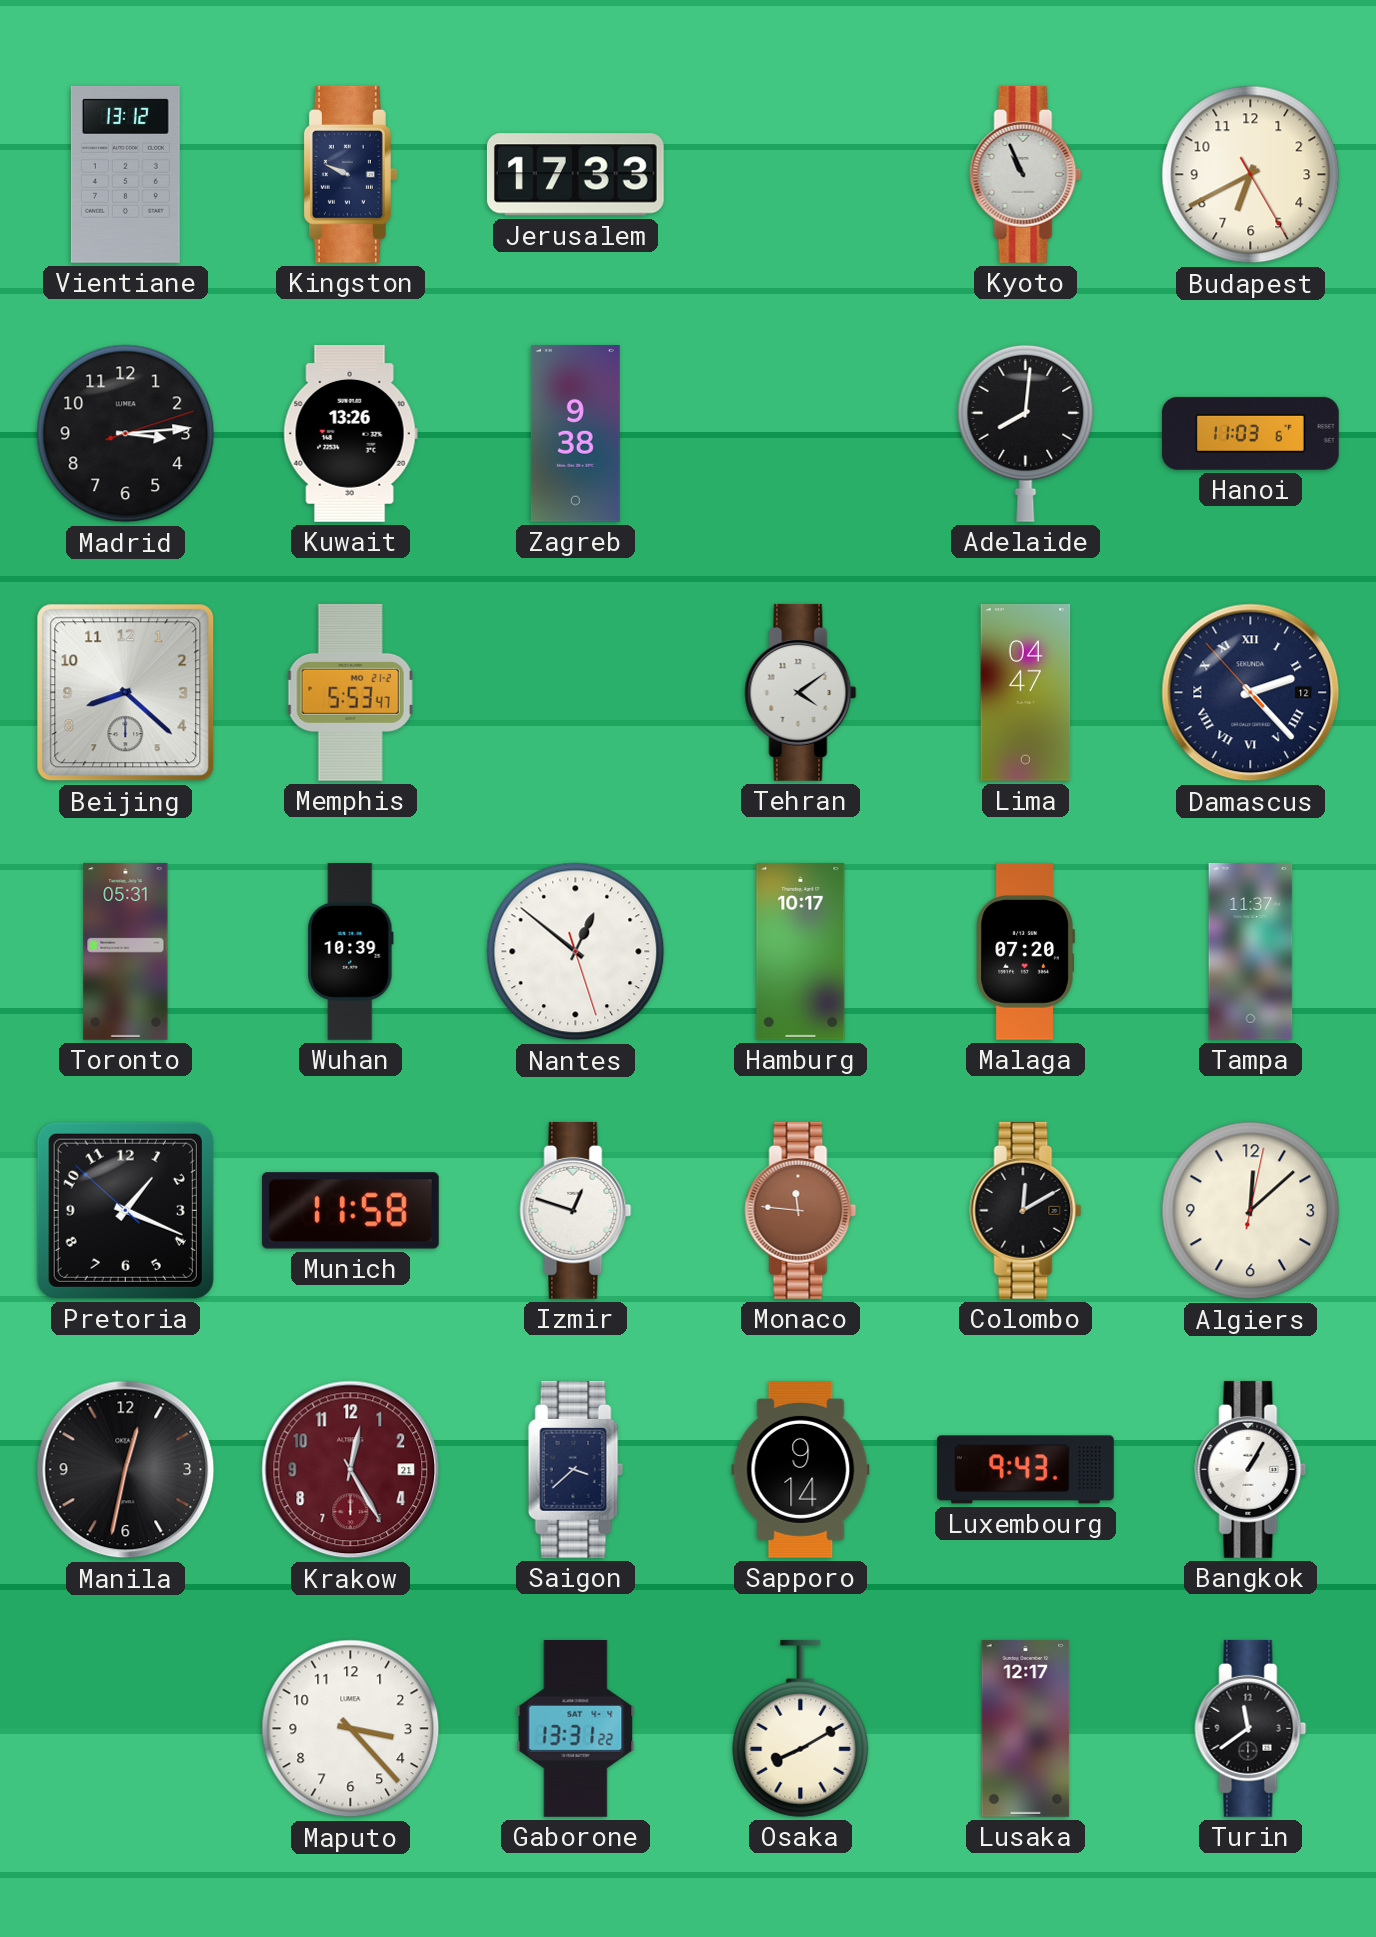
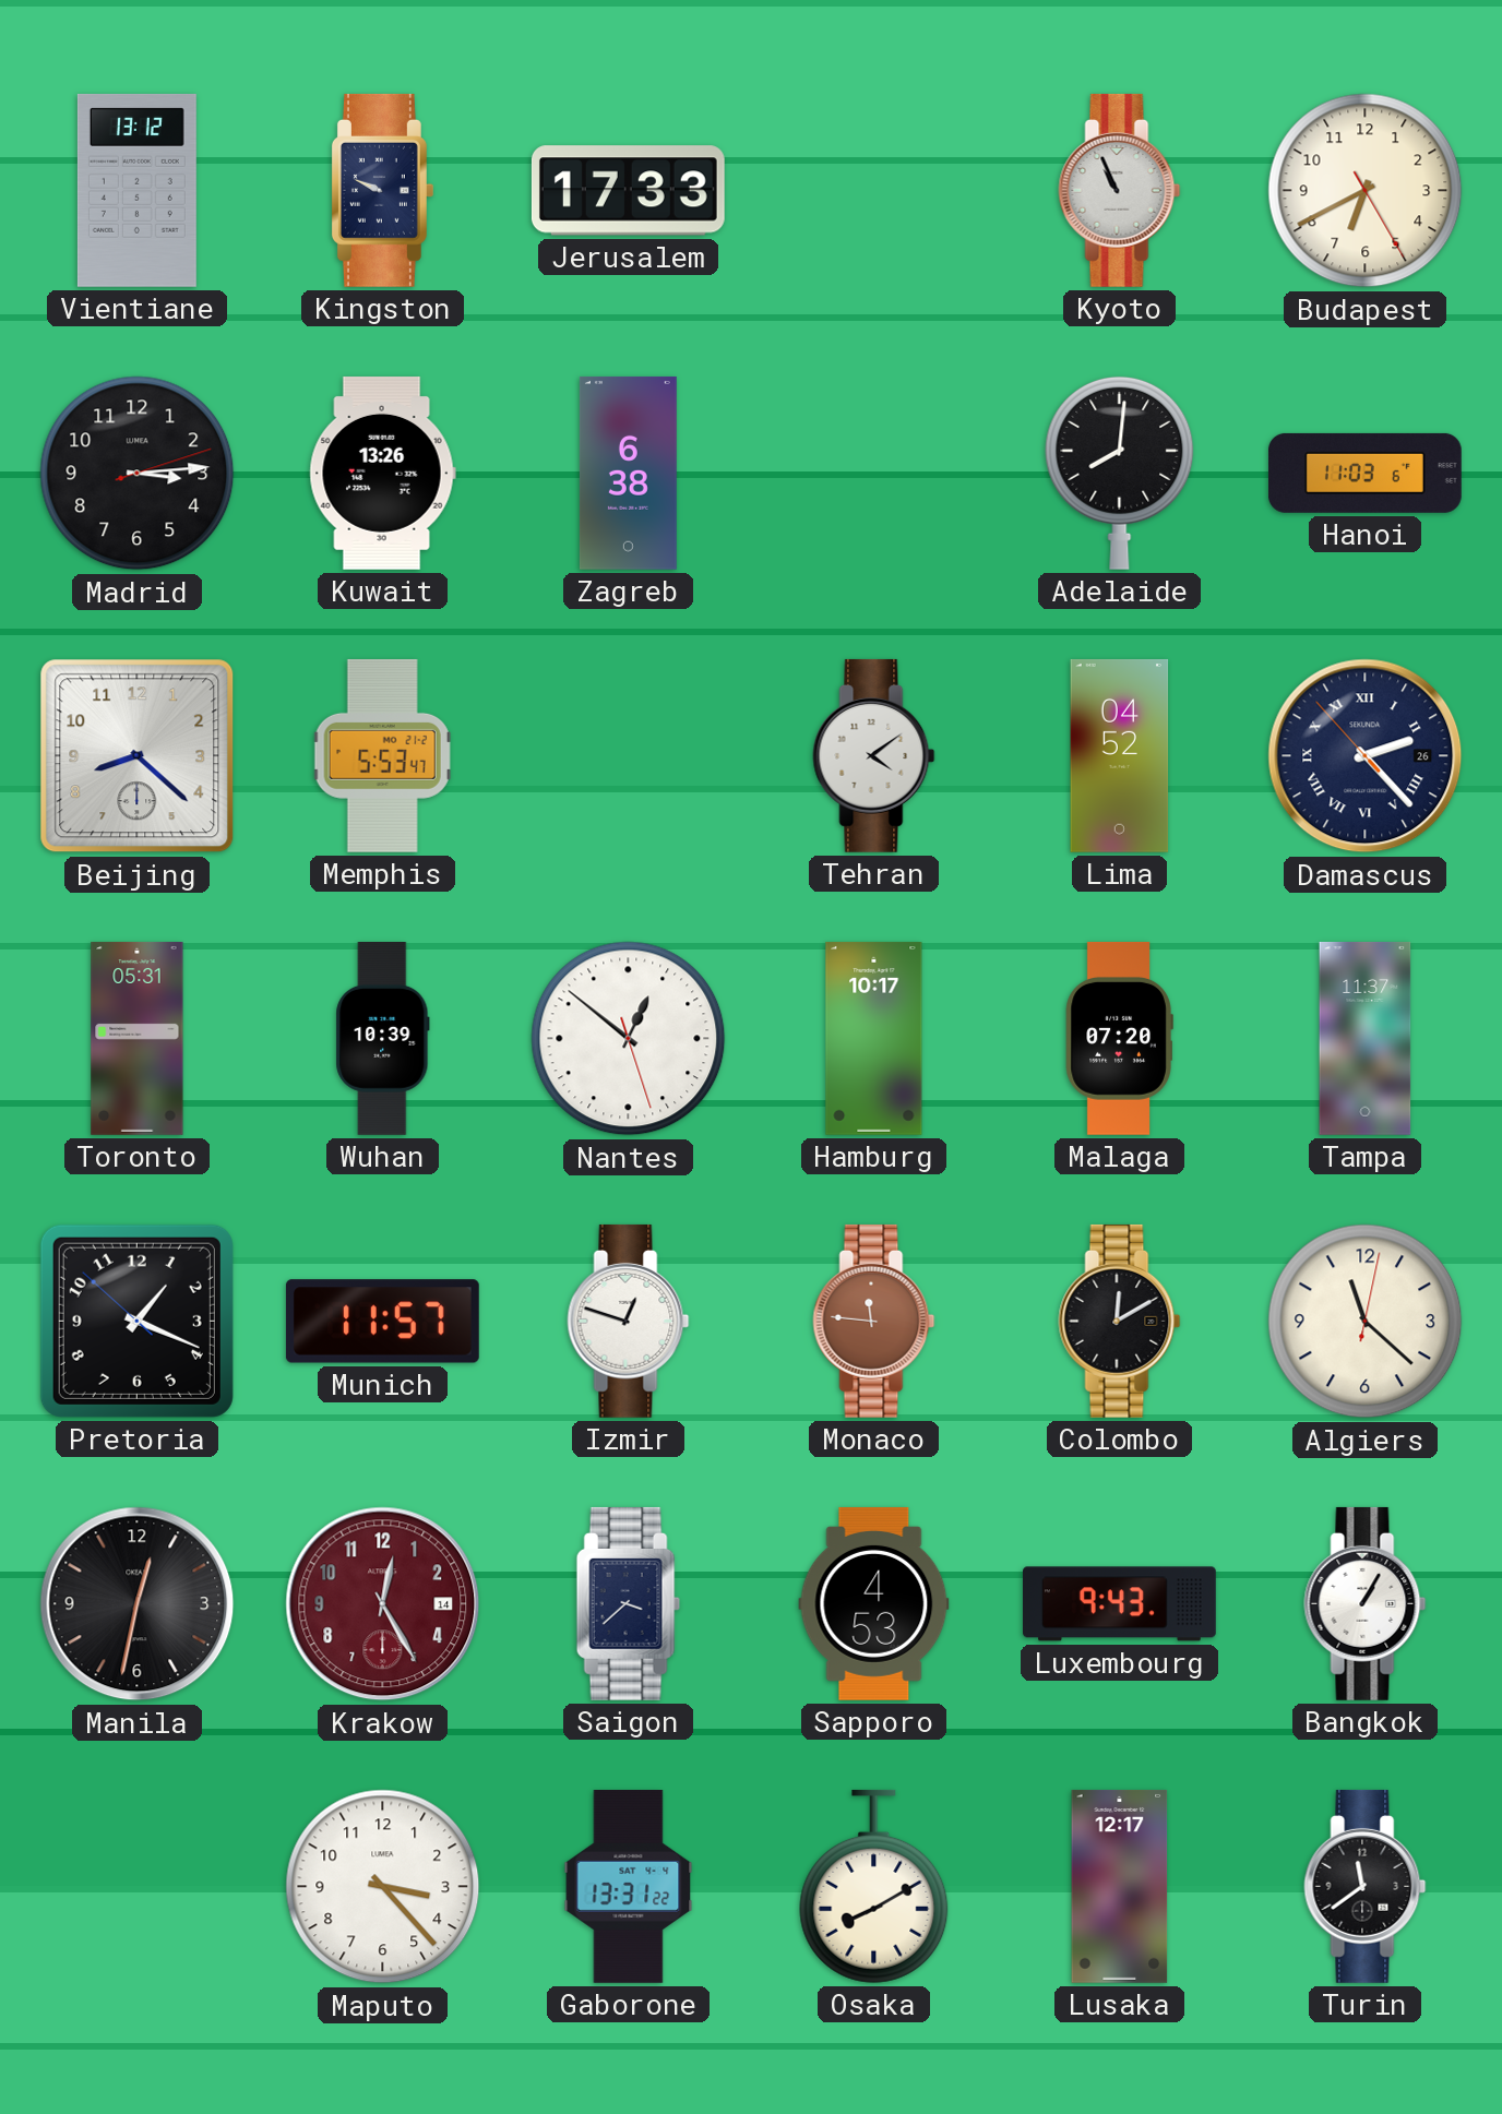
Zagreb: 9:38 -> 6:38 (628, 473)
Lima: 04:47 -> 04:52 (1120, 755)
Damascus date: 12 -> 26 (1366, 756)
Munich: 11:58 -> 11:57 (382, 1322)
Algiers: 12:08 -> 11:22 (1366, 1322)
Krakow date: 21 -> 14 (383, 1604)
Sapporo: 9:14 -> 4:53 (874, 1604)
